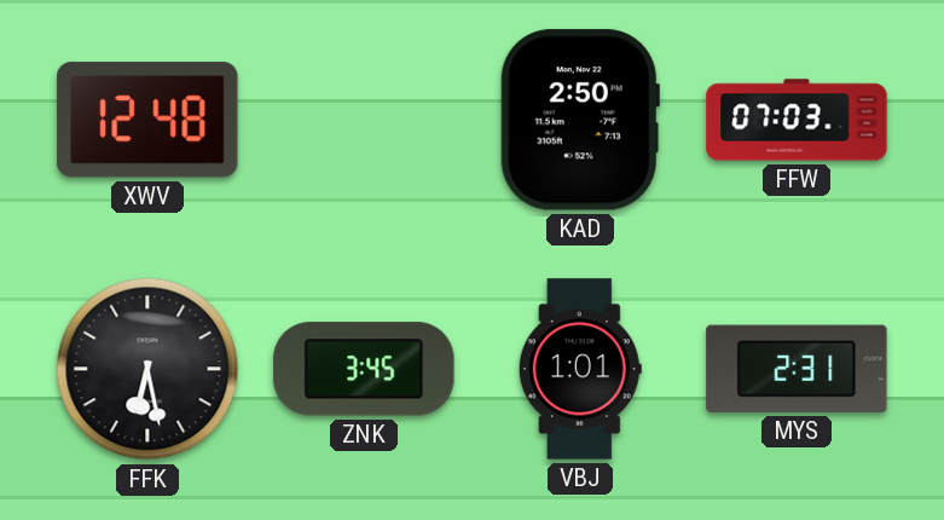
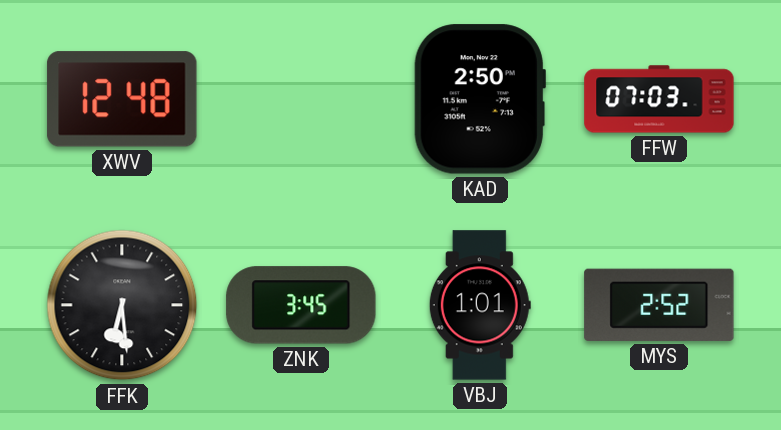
FFK: 6:28 -> 6:29 (122, 305)
MYS: 2:31 -> 2:52 (659, 305)
